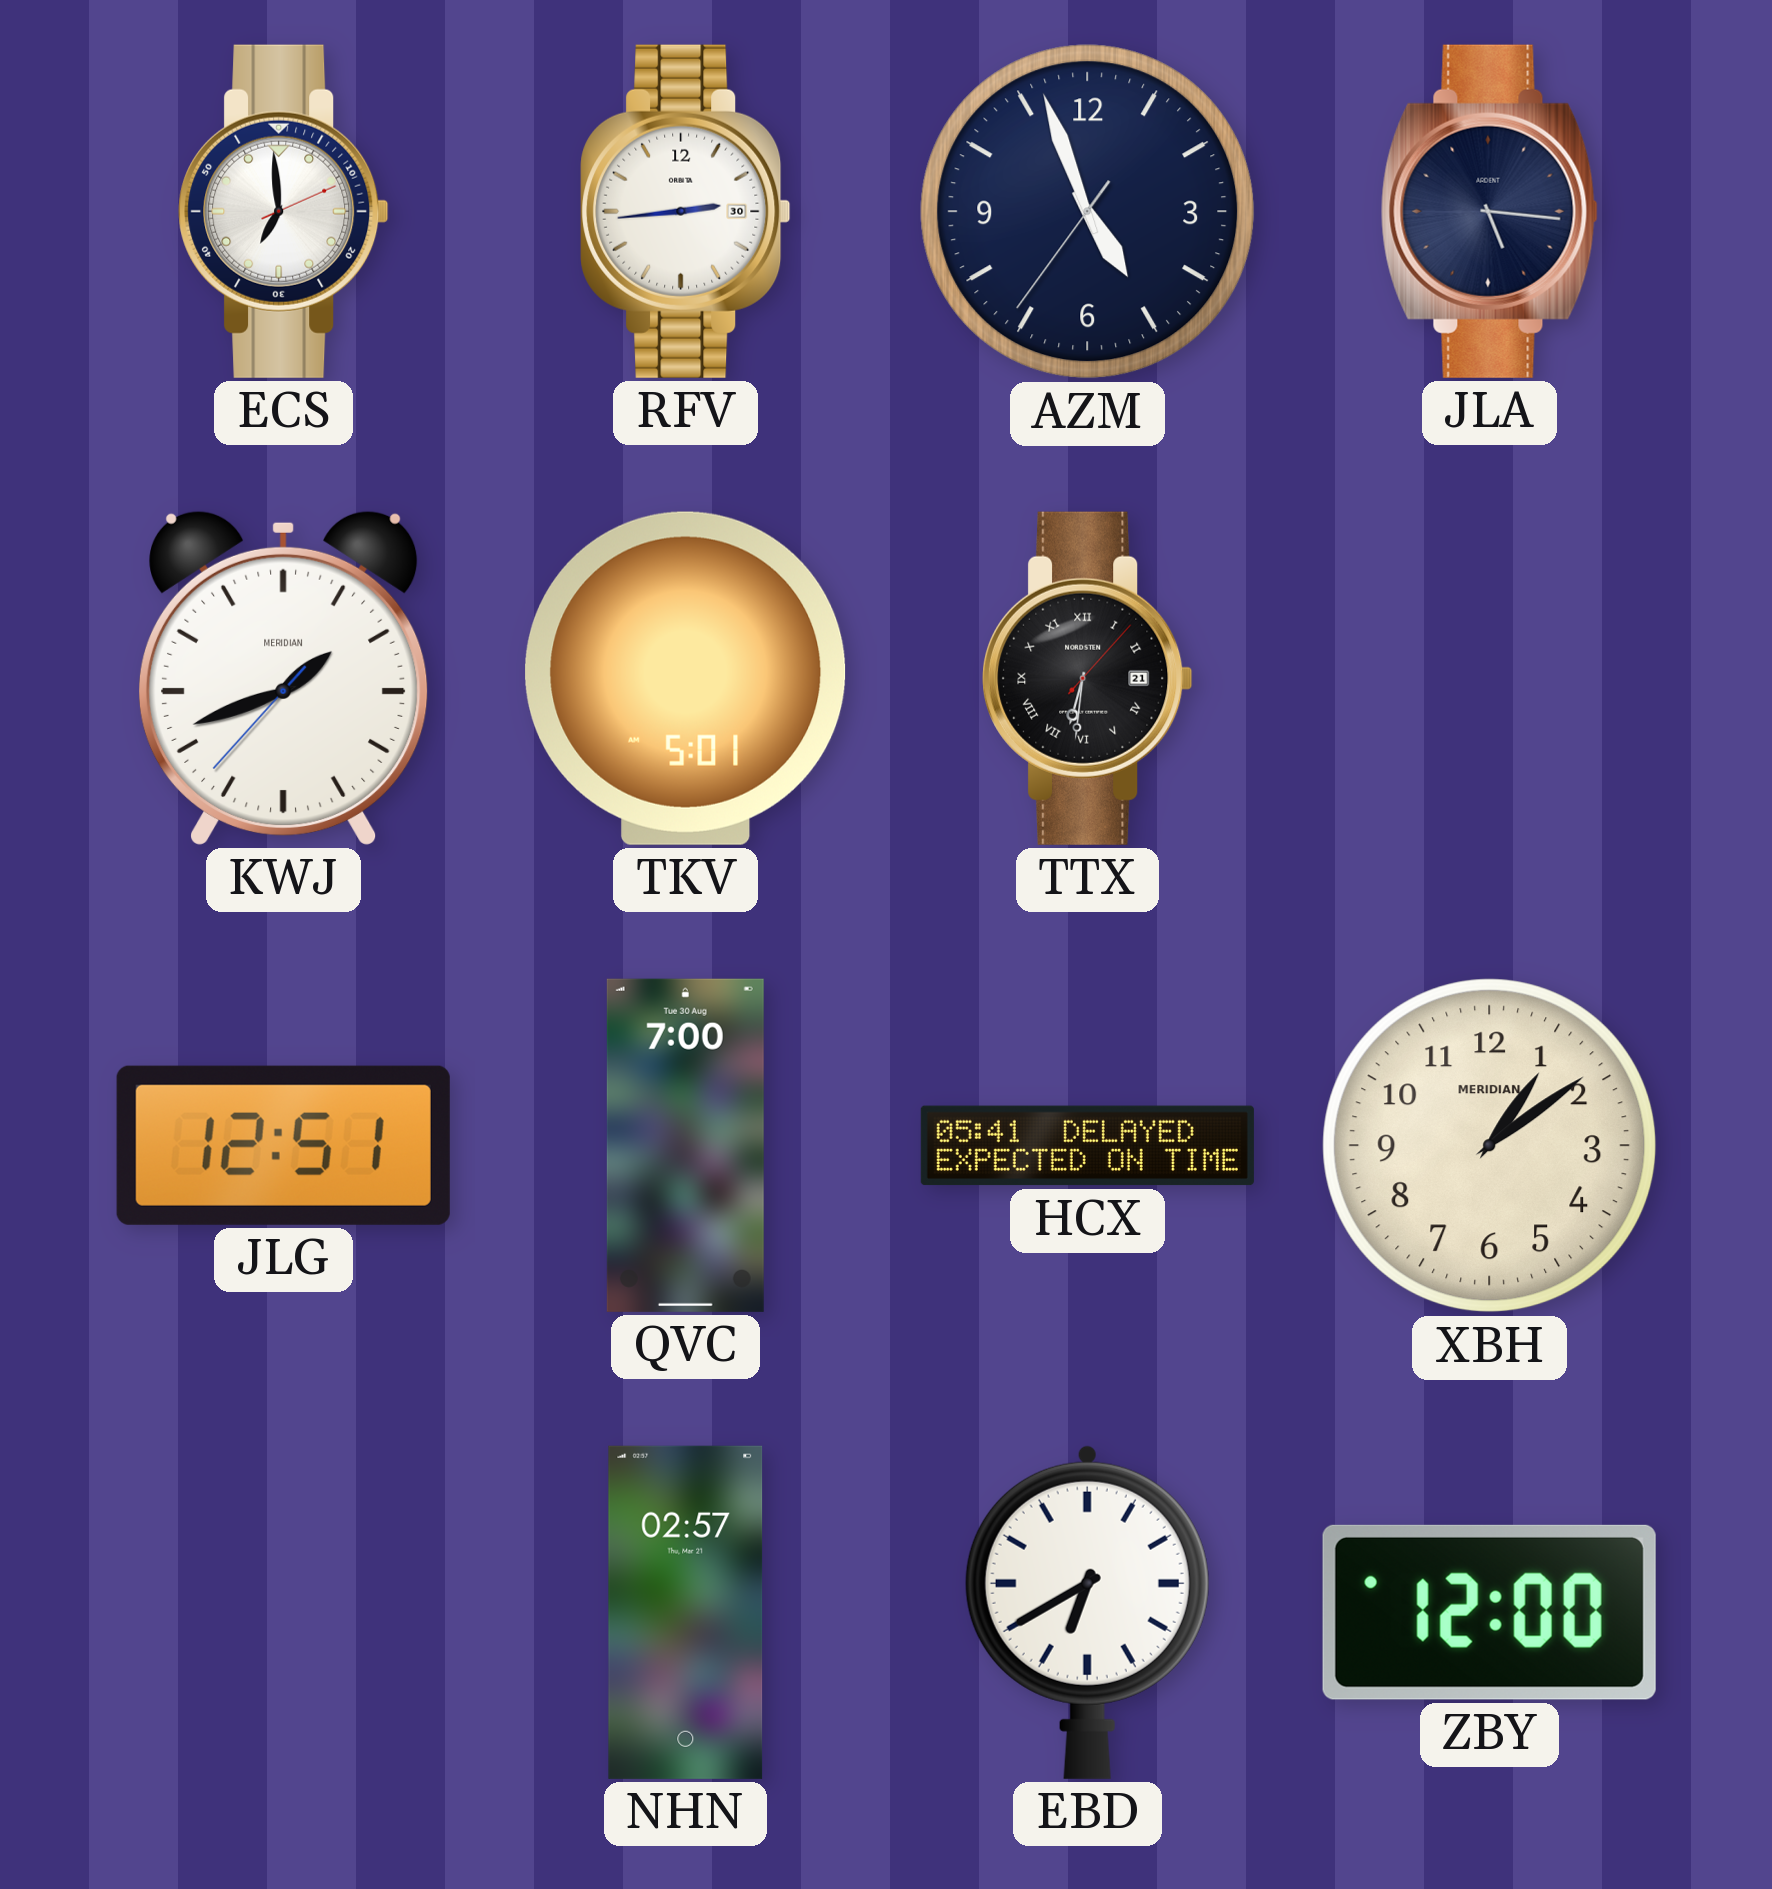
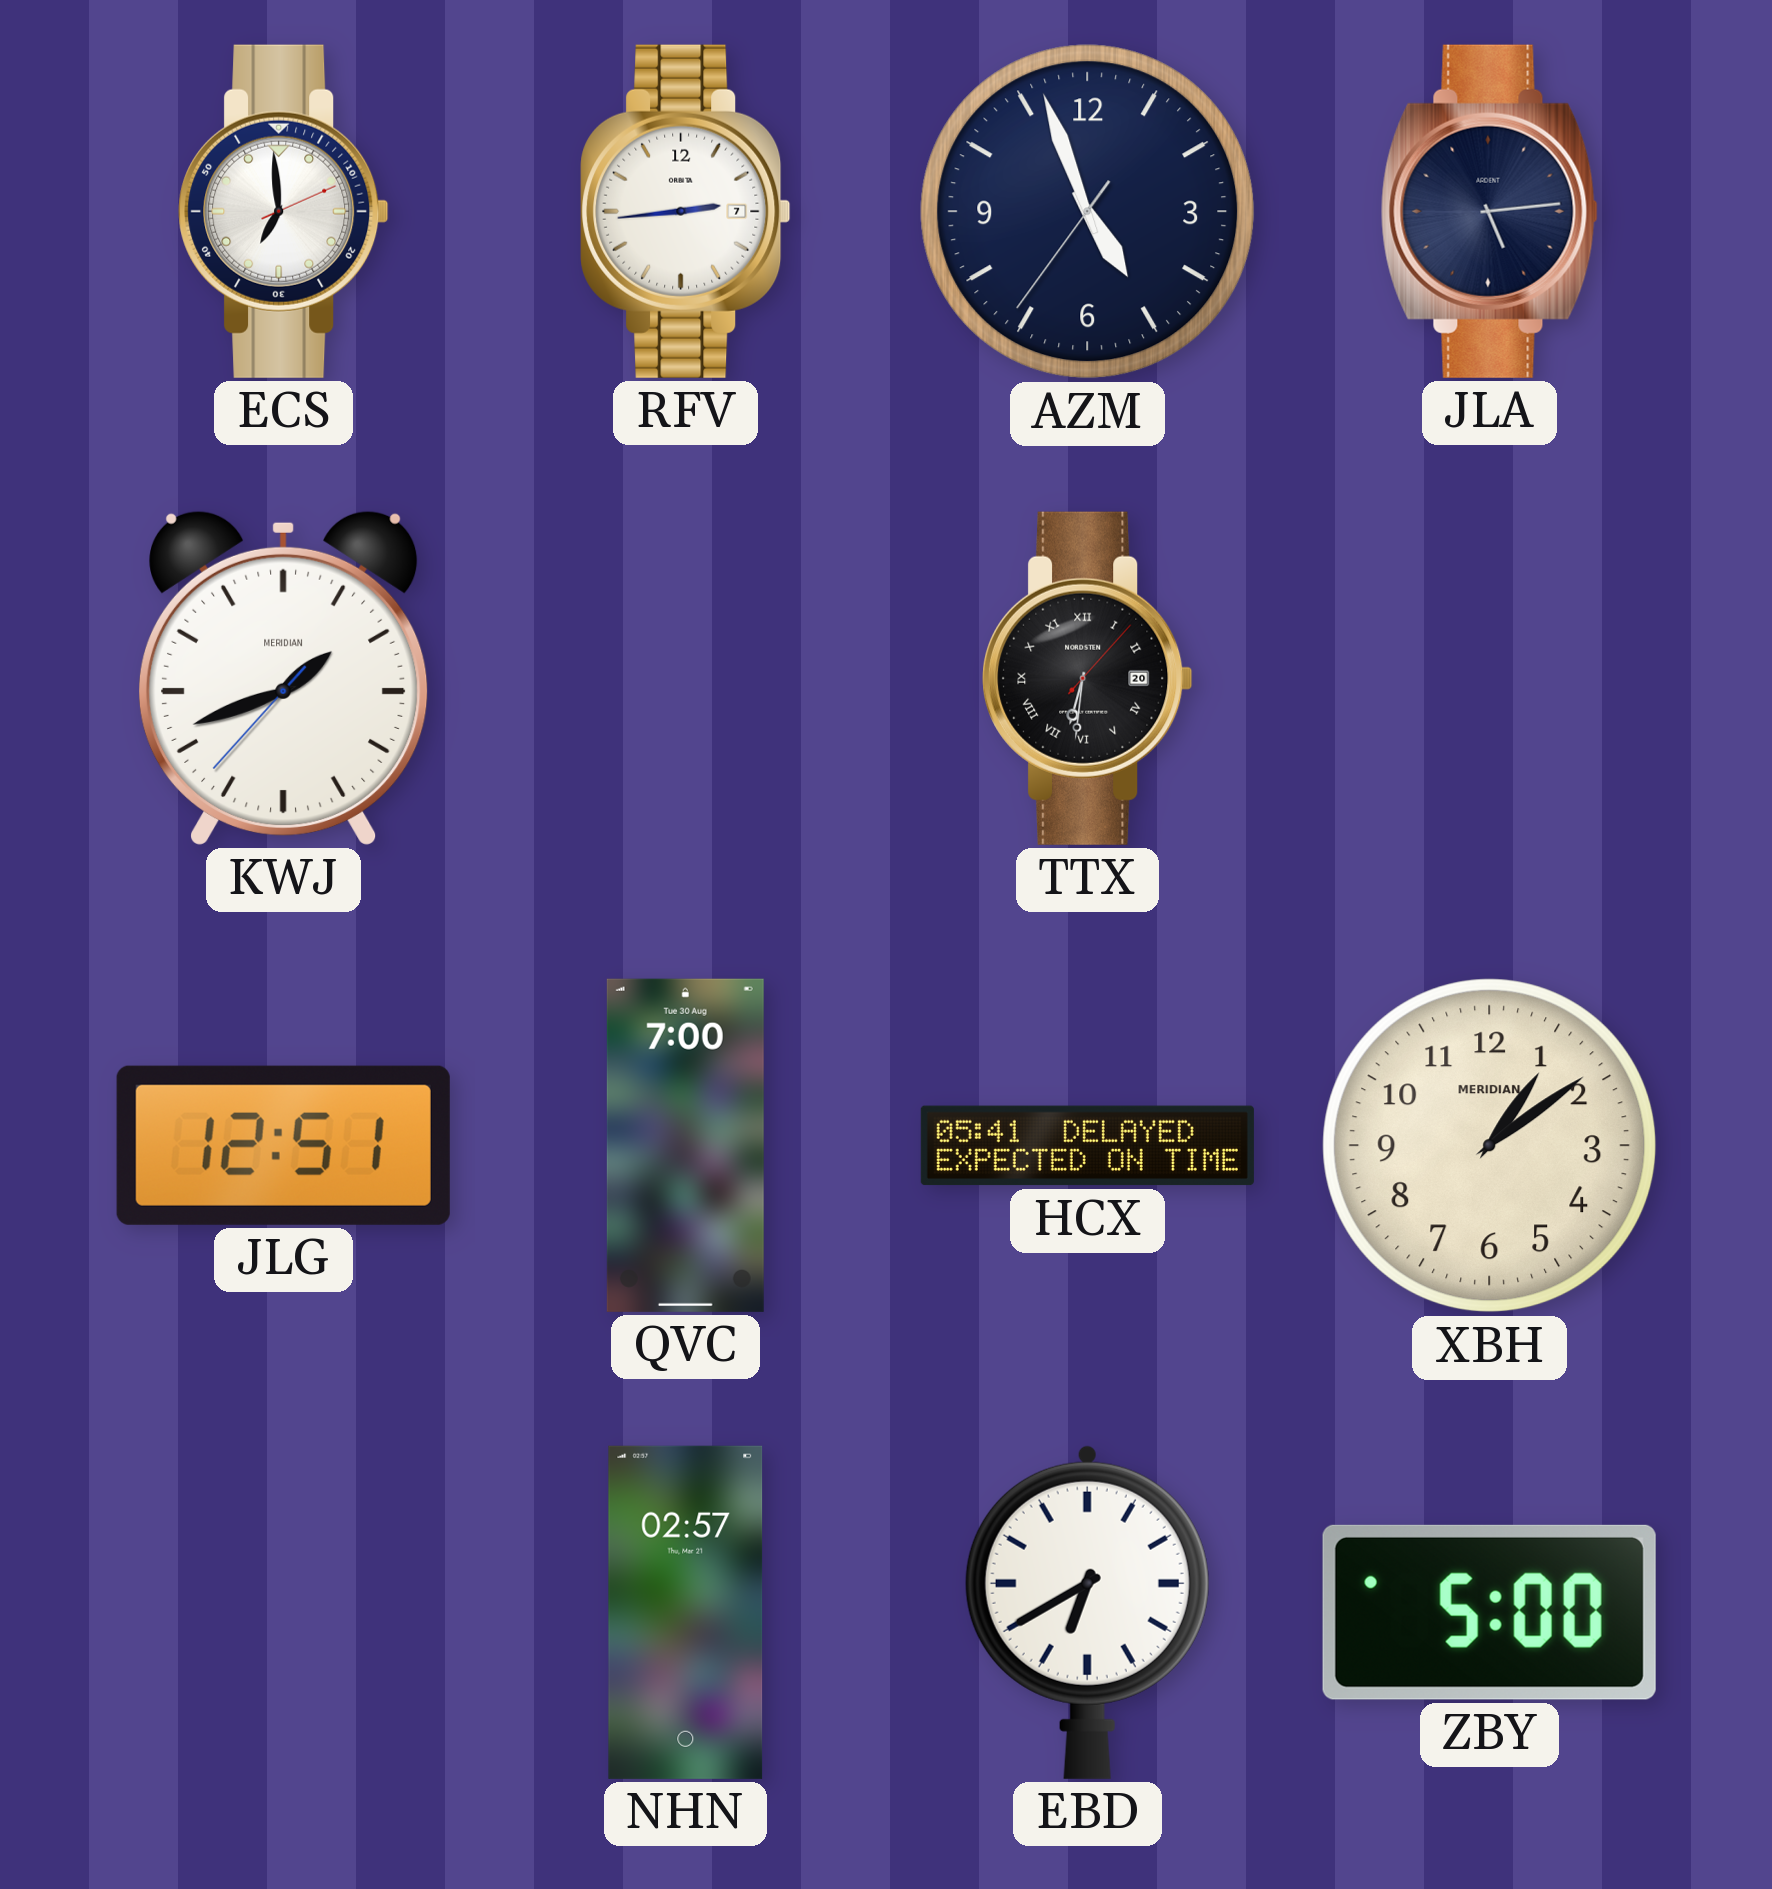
RFV date: 30 -> 7 (686, 211)
JLA: 5:16 -> 5:14 (1489, 211)
TKV: 5:01 -> none (686, 678)
TTX date: 21 -> 20 (1088, 678)
ZBY: 12:00 -> 5:00 (1489, 1612)
